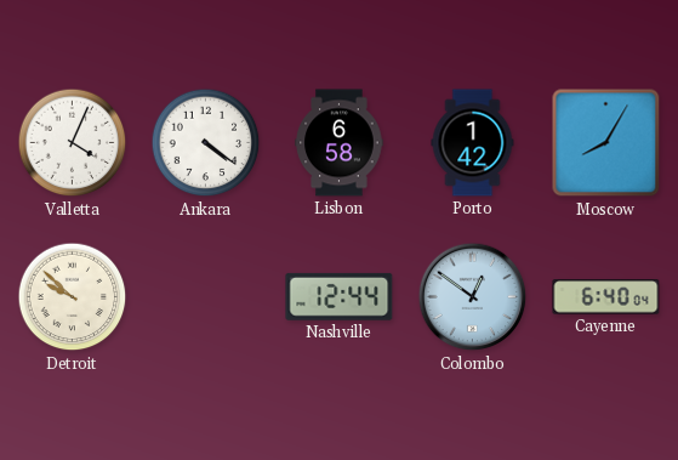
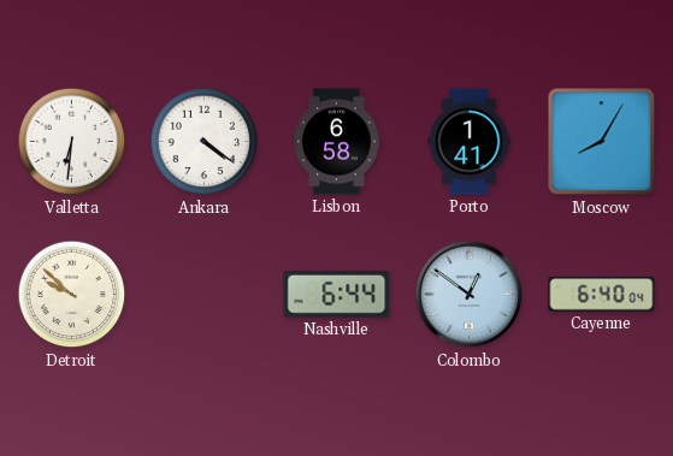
Valletta: 4:04 -> 6:31 (72, 142)
Porto: 1:42 -> 1:41 (470, 142)
Nashville: 12:44 -> 6:44 (337, 294)
